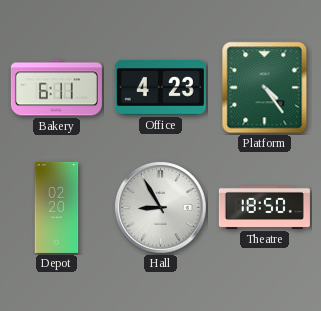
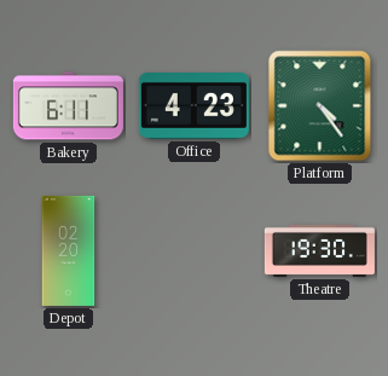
Hall: 8:55 -> none (161, 208)
Theatre: 18:50 -> 19:30 (319, 250)
